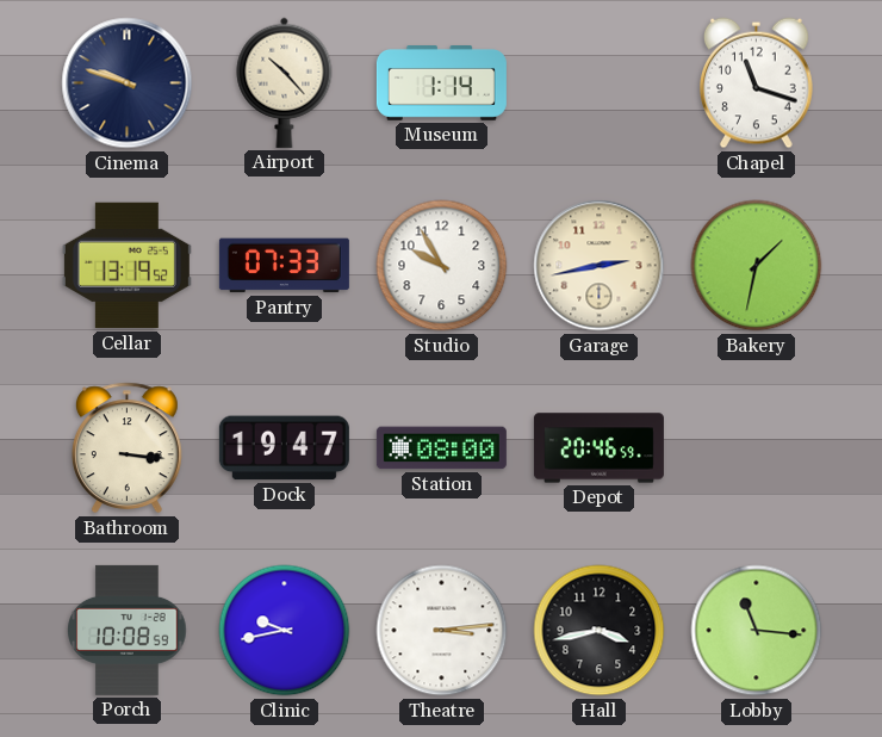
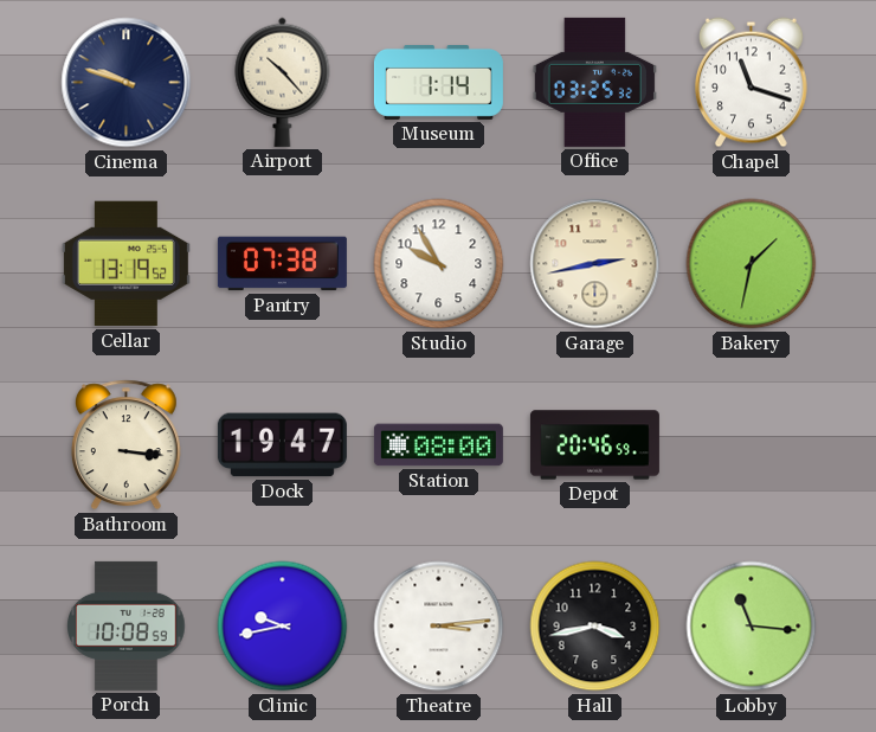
Office: none -> 03:25 (594, 82)
Pantry: 07:33 -> 07:38 (282, 264)
